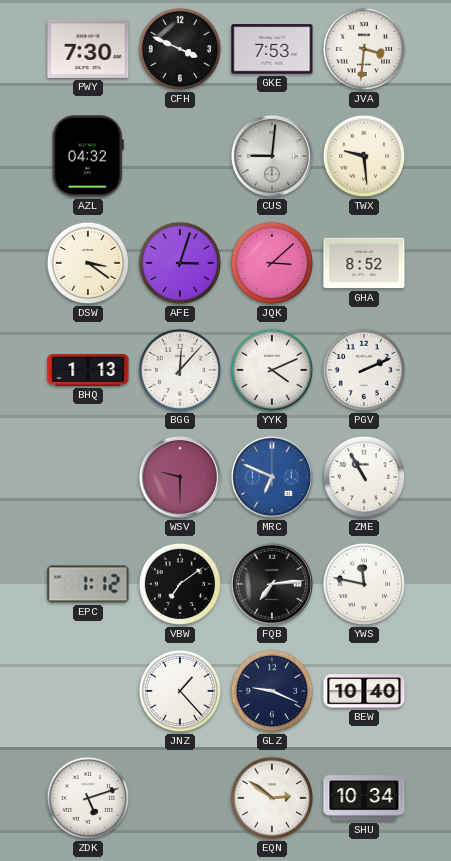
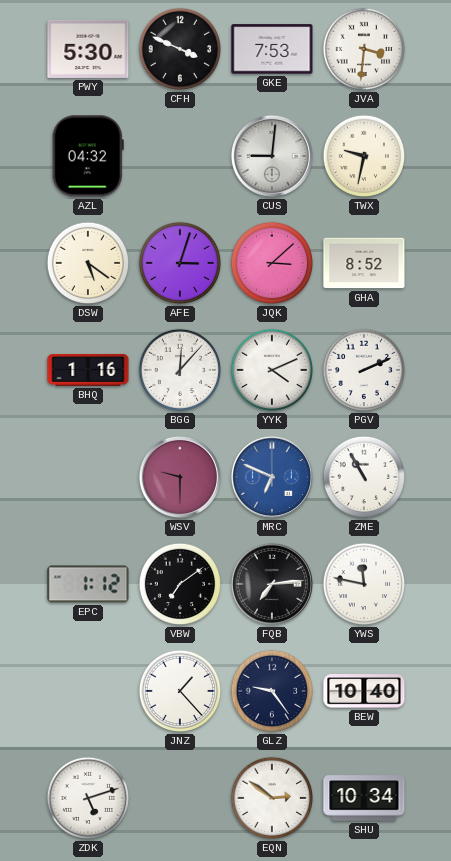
PWY: 7:30 -> 5:30 (88, 49)
TWX: 9:29 -> 9:32 (364, 156)
DSW: 3:21 -> 5:21 (88, 263)
BHQ: 1:13 -> 1:16 (88, 370)
GLZ: 9:19 -> 9:24 (272, 691)
